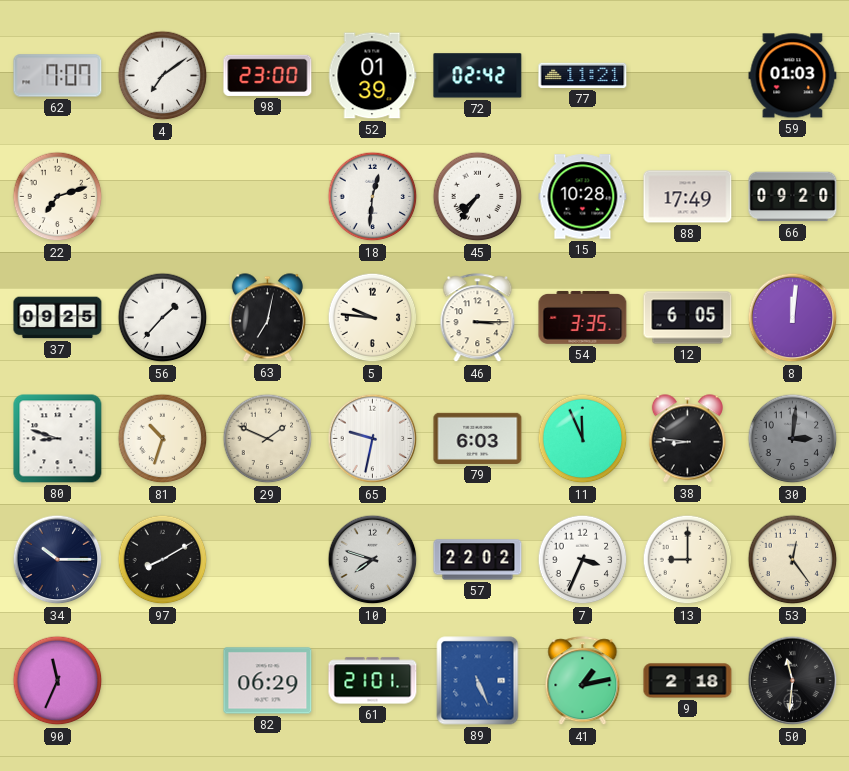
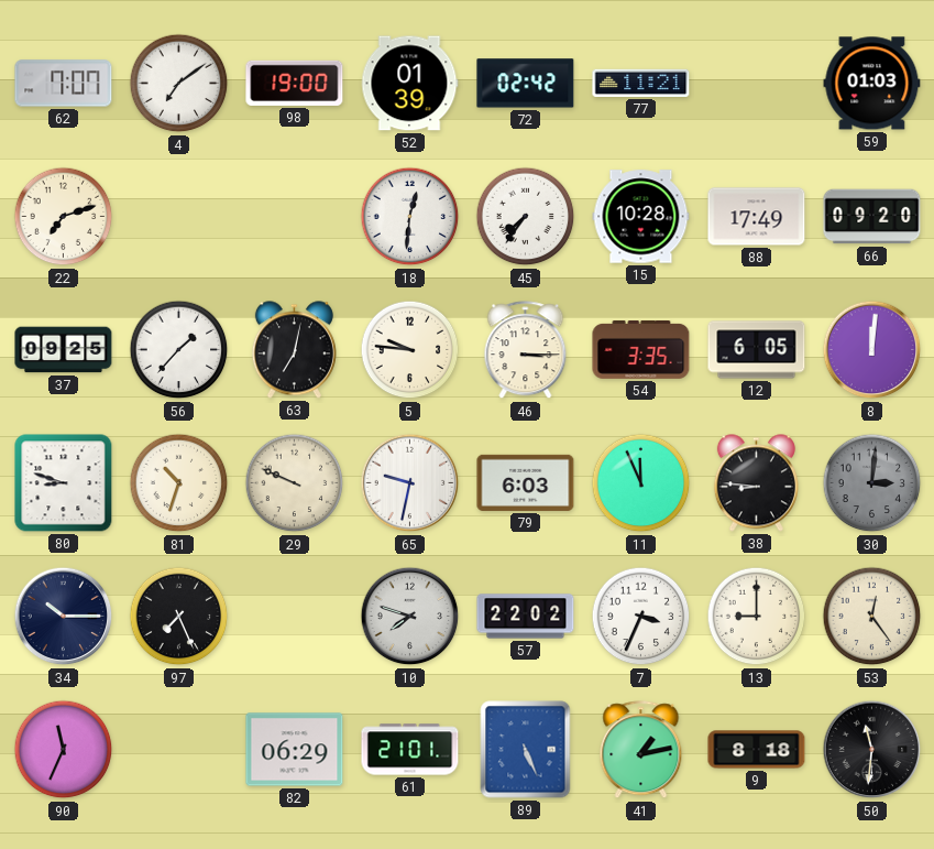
98: 23:00 -> 19:00 (295, 83)
29: 1:49 -> 9:49 (295, 483)
97: 8:10 -> 7:26 (179, 617)
9: 2:18 -> 8:18 (757, 750)
